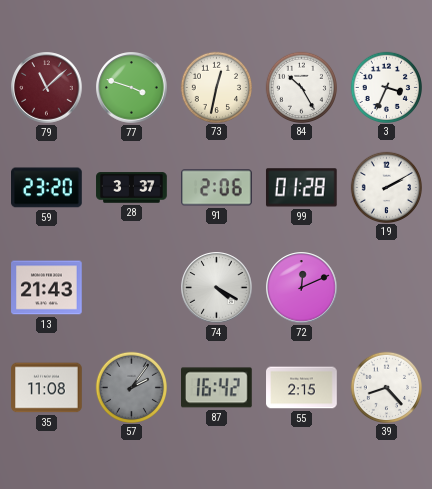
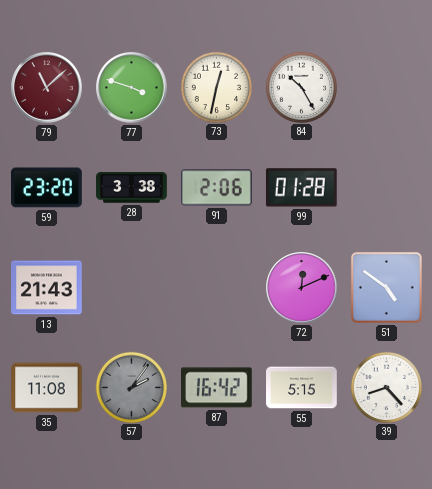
3: 3:34 -> none (386, 87)
28: 3:37 -> 3:38 (132, 188)
19: 2:10 -> none (386, 187)
74: 4:20 -> none (217, 288)
51: none -> 4:51 (386, 287)
55: 2:15 -> 5:15 (302, 388)
